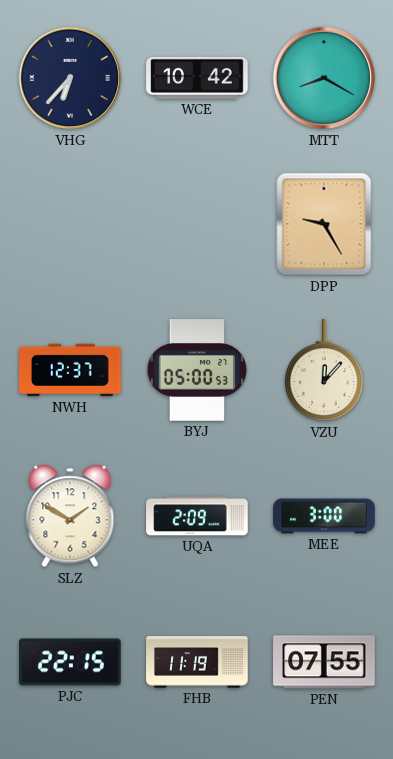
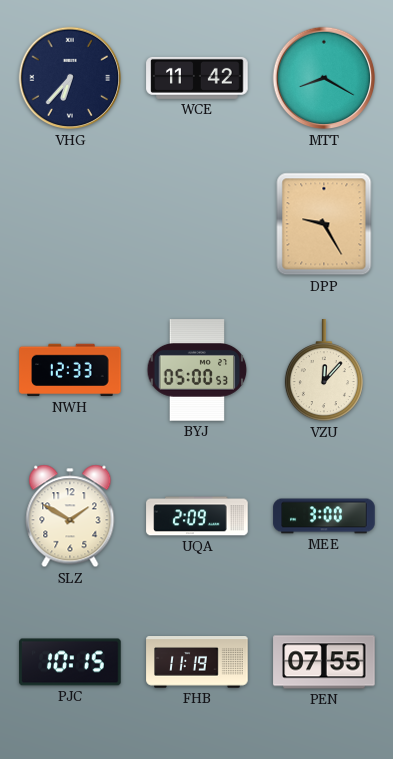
WCE: 10:42 -> 11:42 (197, 78)
NWH: 12:37 -> 12:33 (70, 370)
PJC: 22:15 -> 10:15 (70, 662)
